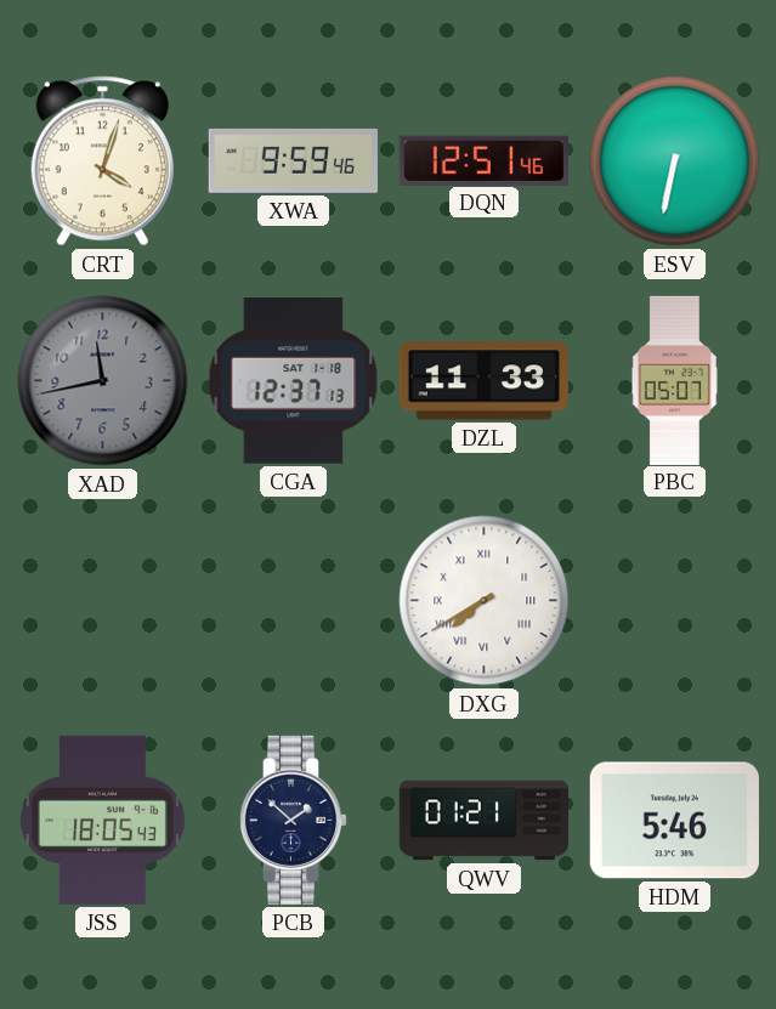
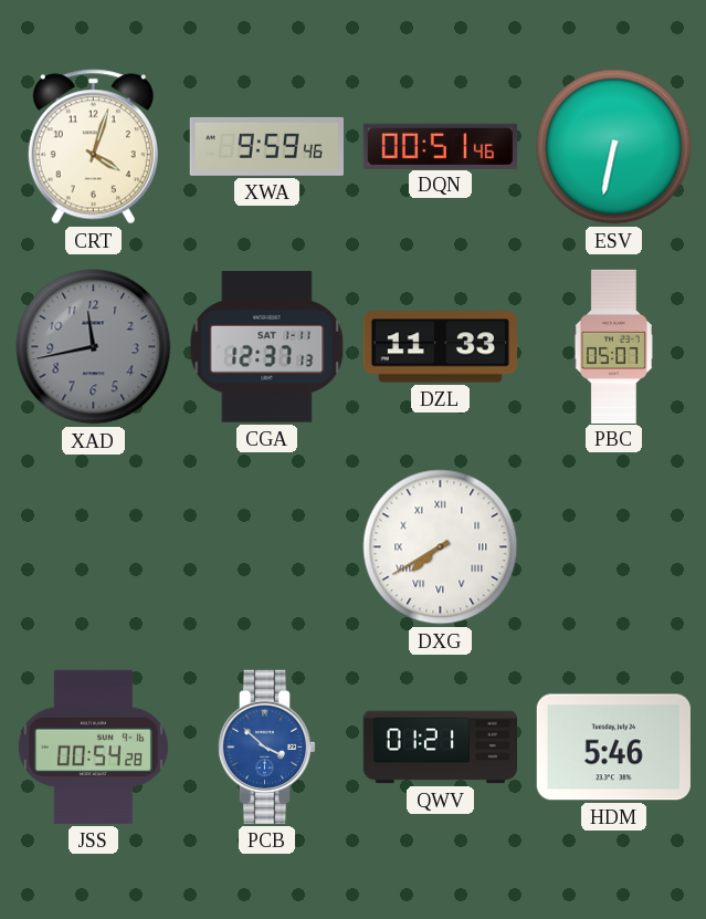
DQN: 12:51 -> 00:51 (440, 146)
CGA date: SAT 1-18 -> SAT 1-11 (267, 347)
JSS: 18:05 -> 00:54 (93, 746)
PCB: 1:52 -> 3:52 (267, 746)
PCB dial: navy -> blue (267, 746)
